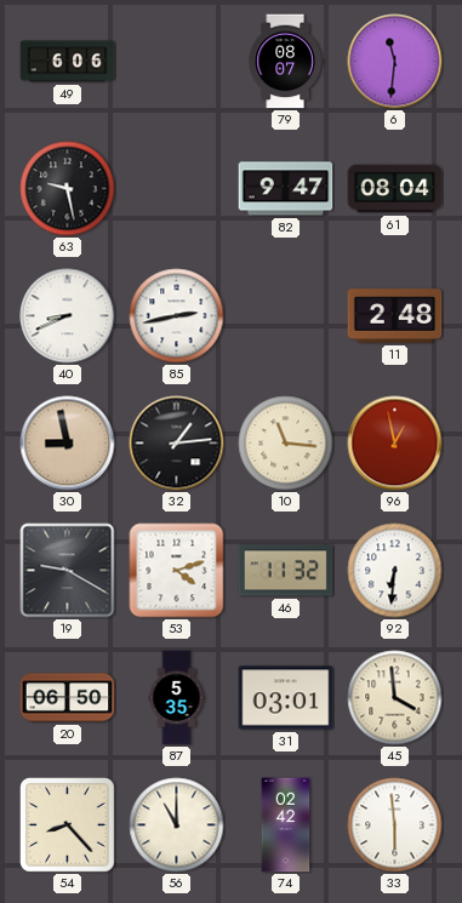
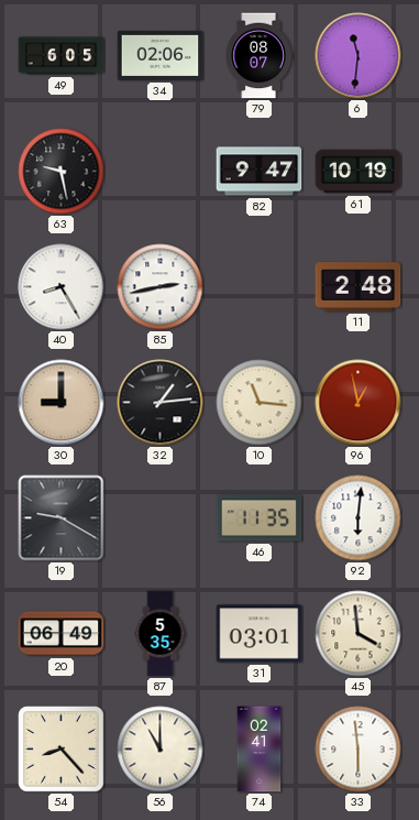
49: 6:06 -> 6:05 (62, 56)
34: none -> 02:06 (161, 55)
61: 08:04 -> 10:19 (359, 172)
40: 8:41 -> 8:25 (62, 287)
30: 8:58 -> 9:00 (62, 403)
53: 4:12 -> none (177, 571)
46: 11:32 -> 11:35 (260, 518)
92: 6:31 -> 6:01 (359, 518)
20: 06:50 -> 06:49 (62, 634)
74: 02:42 -> 02:41 (260, 750)
